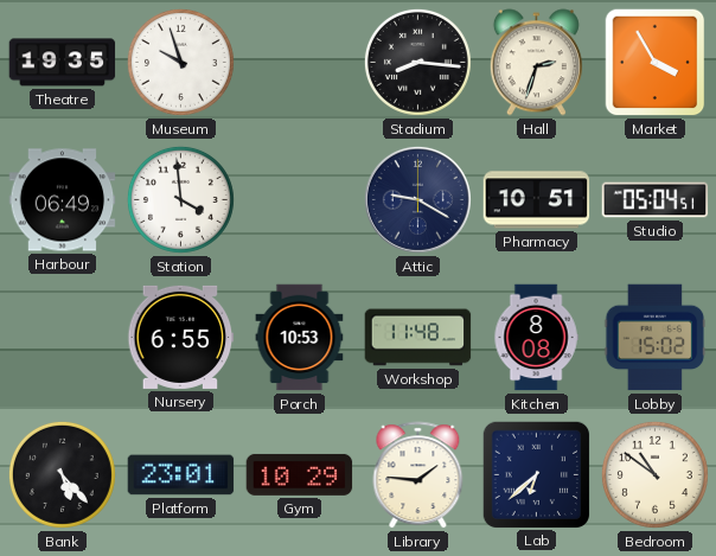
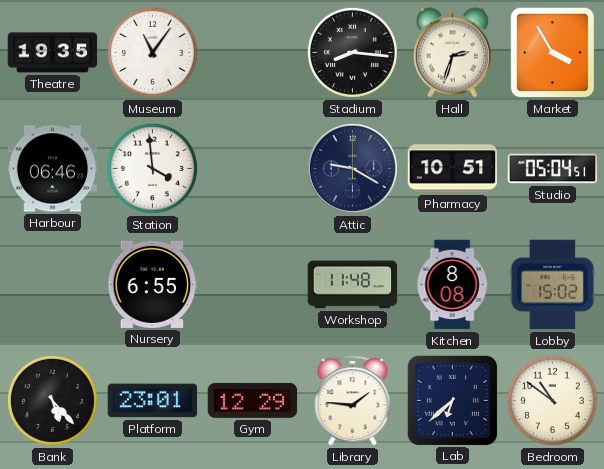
Museum: 9:57 -> 11:06 (152, 52)
Harbour: 06:49 -> 06:46 (53, 169)
Porch: 10:53 -> none (300, 338)
Gym: 10:29 -> 12:29 (253, 400)
